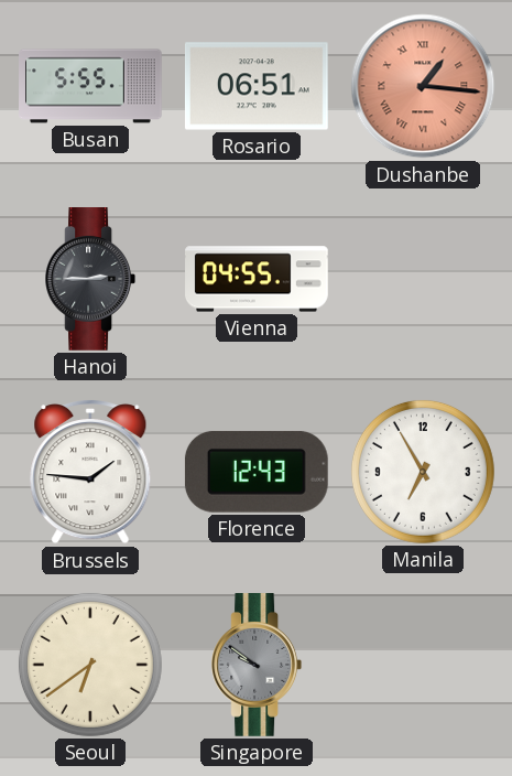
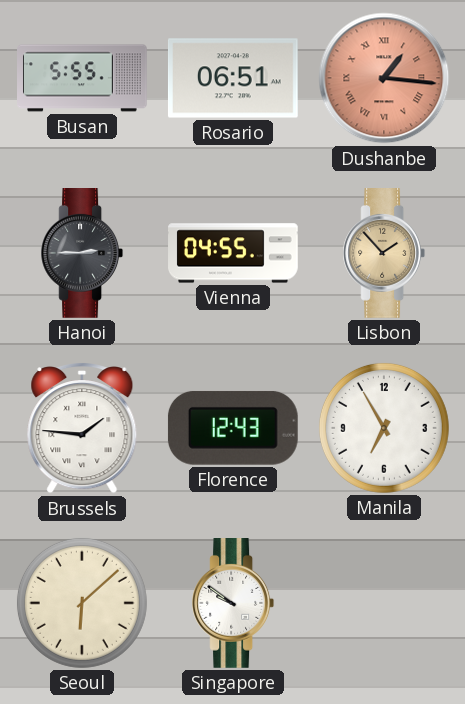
Lisbon: none -> 1:53 (384, 254)
Seoul: 6:39 -> 6:08 (82, 603)
Singapore dial: grey -> white (233, 604)
